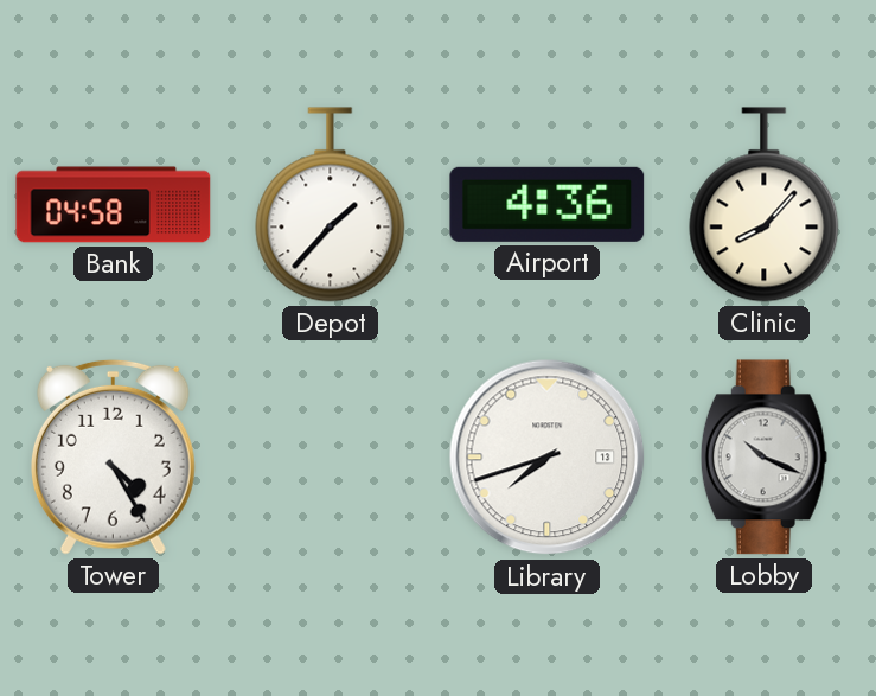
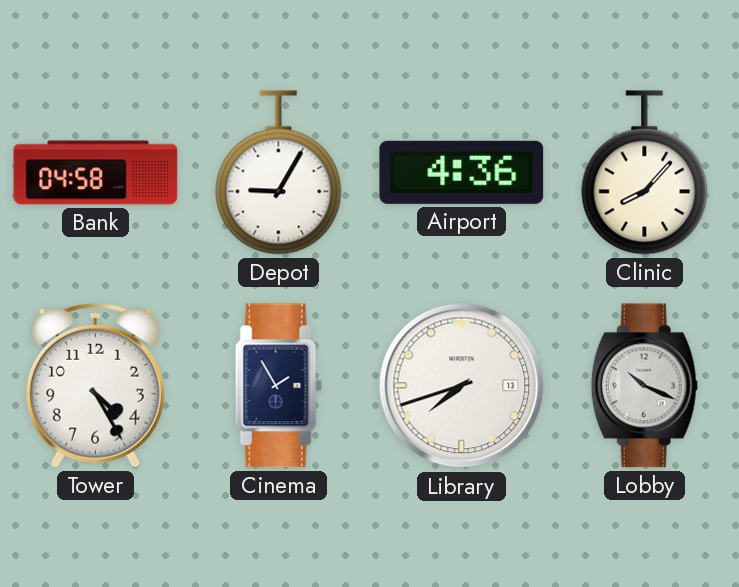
Depot: 1:37 -> 9:05 (279, 173)
Cinema: none -> 1:55 (278, 386)
